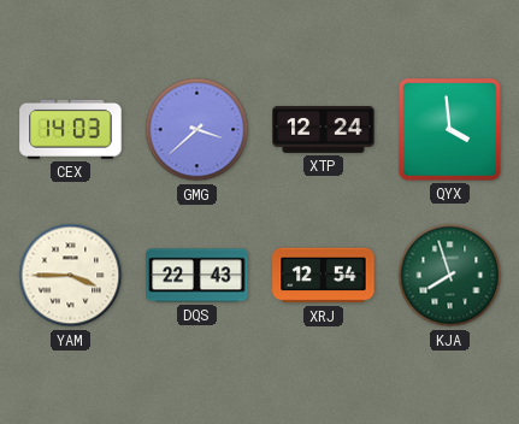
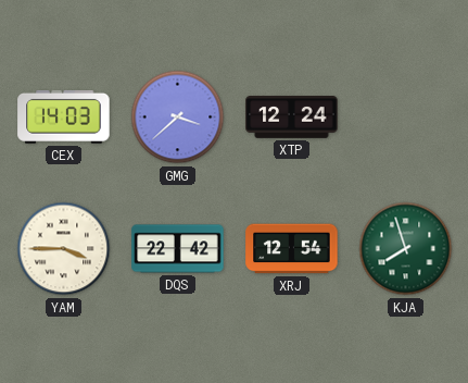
QYX: 3:59 -> none (450, 130)
DQS: 22:43 -> 22:42 (178, 249)
